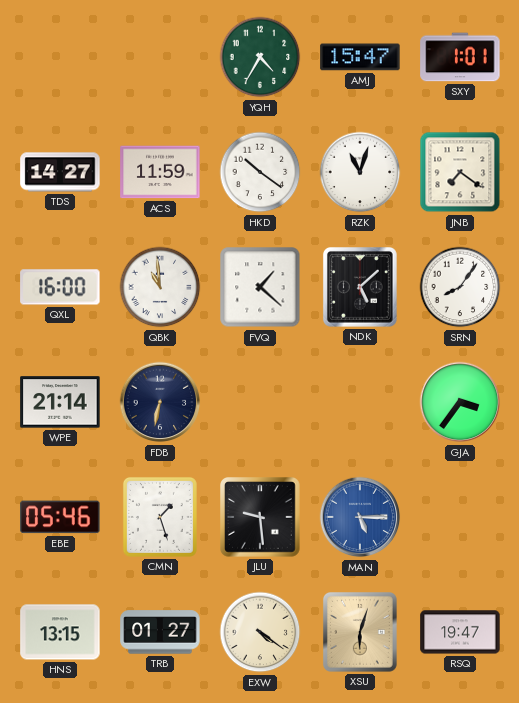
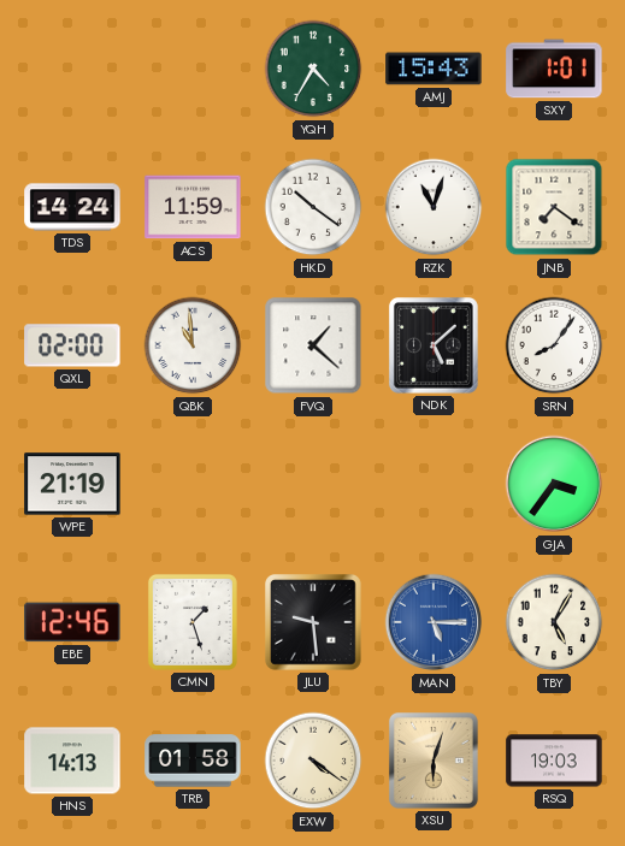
AMJ: 15:47 -> 15:43 (434, 69)
TDS: 14:27 -> 14:24 (72, 207)
QXL: 16:00 -> 02:00 (72, 345)
WPE: 21:14 -> 21:19 (72, 484)
FDB: 6:32 -> none (160, 402)
EBE: 05:46 -> 12:46 (72, 622)
TBY: none -> 5:05 (554, 622)
HNS: 13:15 -> 14:13 (72, 761)
TRB: 01:27 -> 01:58 (193, 761)
RSQ: 19:47 -> 19:03 (554, 761)
